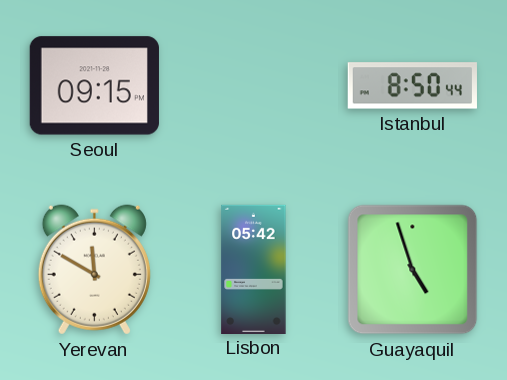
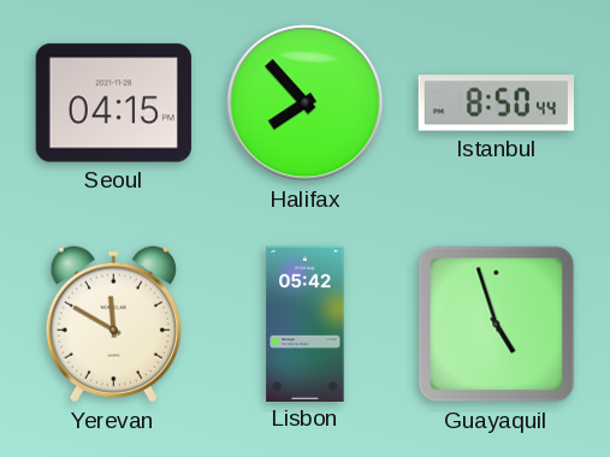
Seoul: 09:15 -> 04:15 (113, 103)
Halifax: none -> 7:53 (306, 103)
